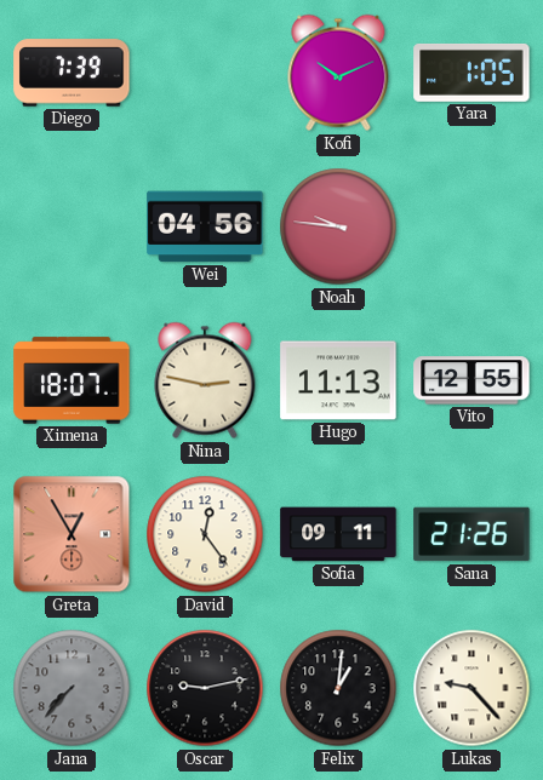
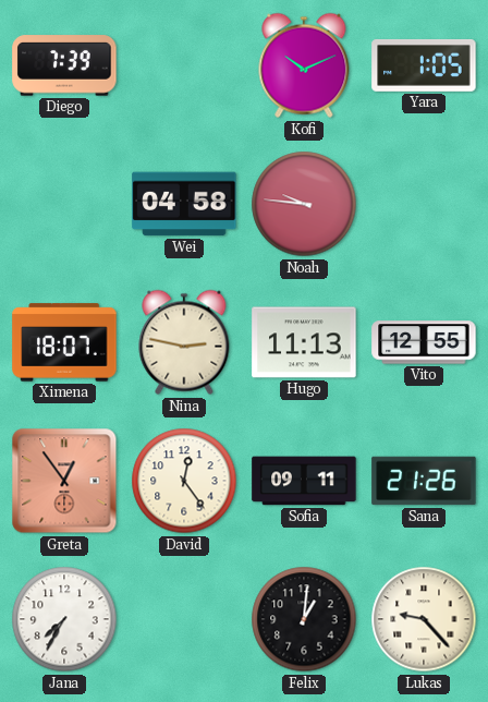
Wei: 04:56 -> 04:58 (184, 204)
Greta: 12:55 -> 12:54 (64, 481)
Jana: 7:37 -> 7:35 (64, 619)
Jana dial: grey -> white (64, 619)
Oscar: 9:13 -> none (205, 688)
